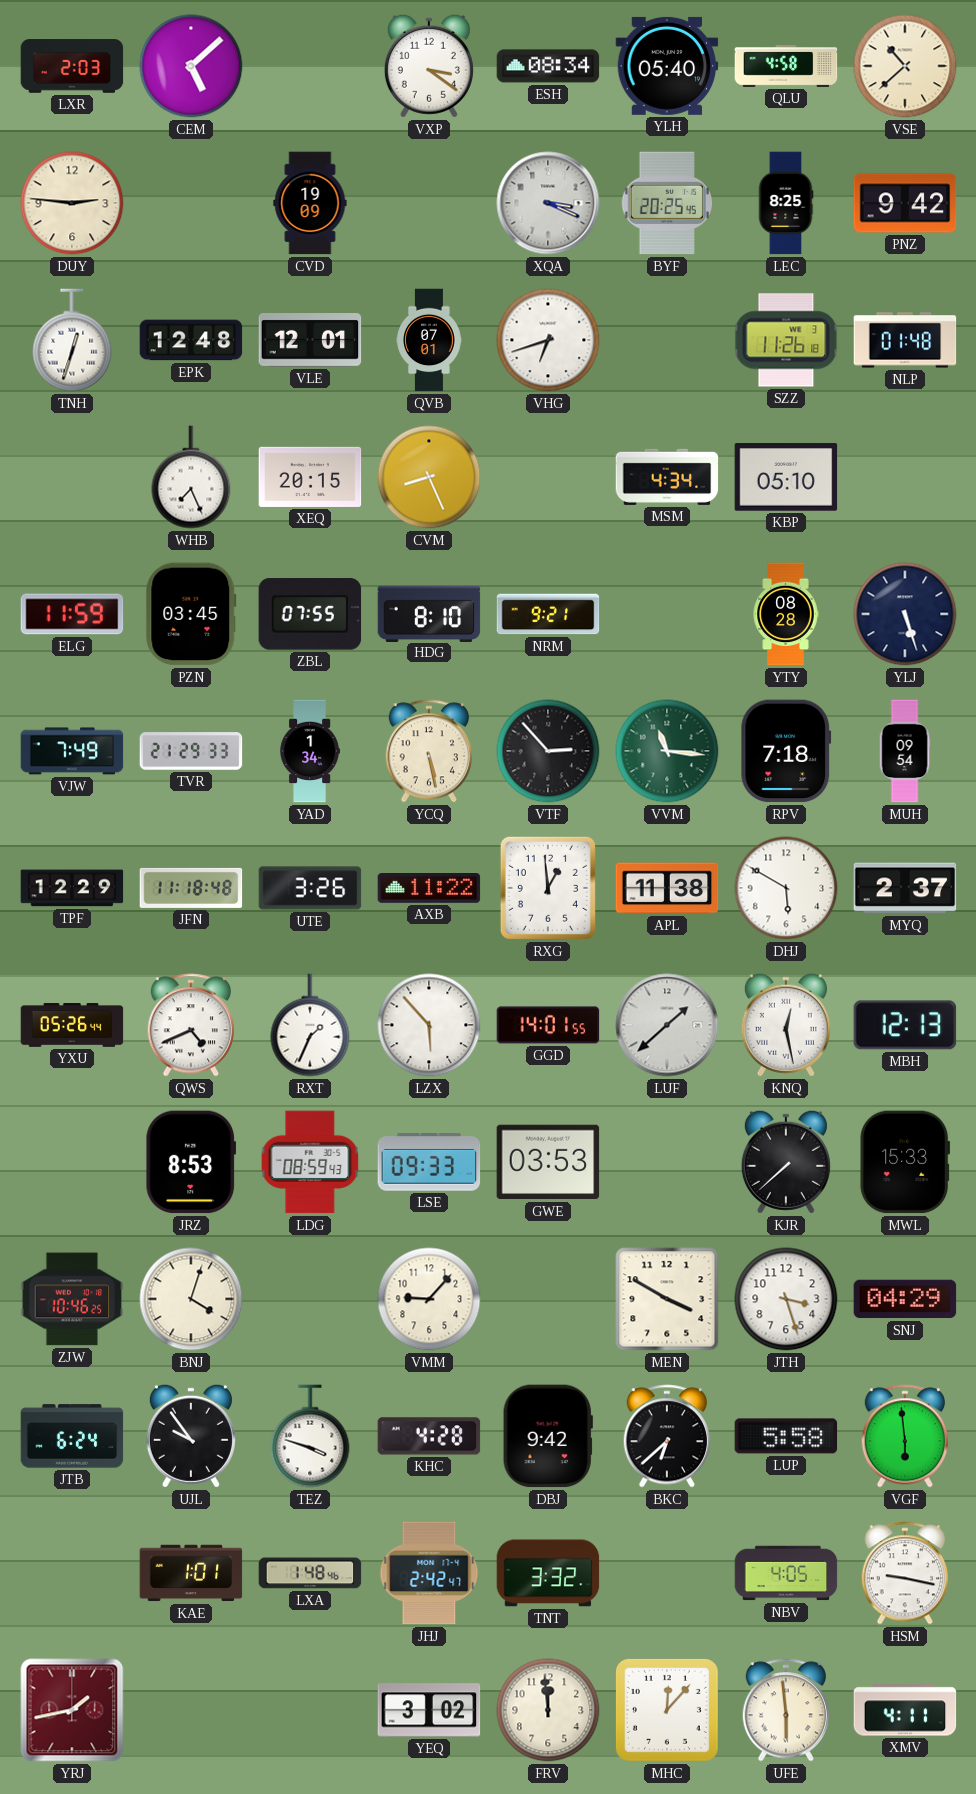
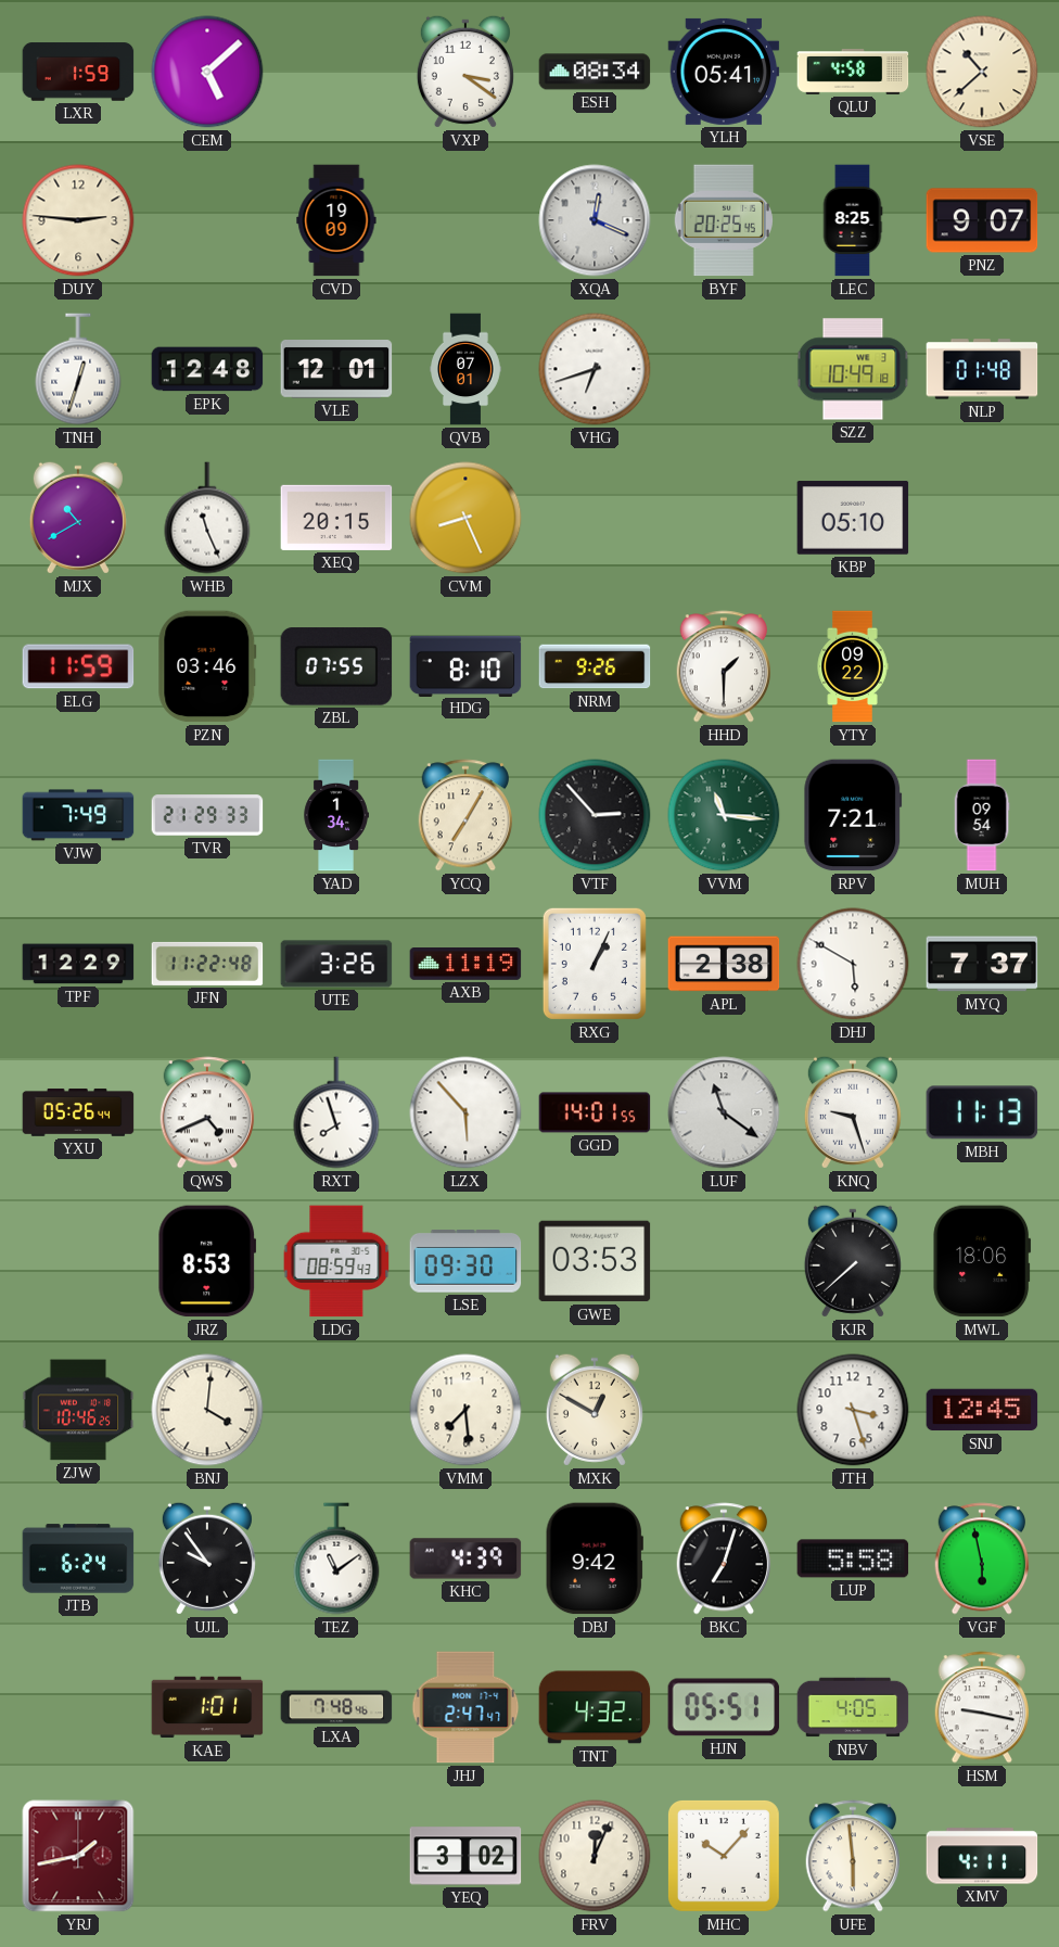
LXR: 2:03 -> 1:59 (78, 72)
YLH: 05:40 -> 05:41 (724, 72)
XQA: 3:19 -> 12:19 (595, 220)
PNZ: 9:42 -> 9:07 (982, 220)
SZZ: 11:26 -> 10:49 (853, 369)
MJX: none -> 10:40 (78, 518)
WHB: 7:26 -> 11:26 (207, 518)
MSM: 4:34 -> none (667, 477)
PZN: 03:45 -> 03:46 (207, 666)
NRM: 9:21 -> 9:26 (595, 666)
HHD: none -> 1:30 (724, 666)
YTY: 08:28 -> 09:22 (853, 666)
YLJ: 5:27 -> none (905, 614)
YCQ: 5:28 -> 7:05 (465, 815)
RPV: 7:18 -> 7:21 (853, 815)
JFN: 11:18 -> 11:22 (207, 964)
AXB: 11:22 -> 11:19 (465, 965)
RXG: 12:59 -> 1:04 (595, 964)
APL: 11:38 -> 2:38 (724, 964)
MYQ: 2:37 -> 7:37 (982, 964)
RXT: 1:34 -> 7:57 (336, 1112)
LUF: 1:38 -> 11:21 (724, 1112)
KNQ: 12:28 -> 9:27 (853, 1112)
MBH: 12:13 -> 11:13 (982, 1112)
LSE: 09:33 -> 09:30 (465, 1262)
MWL: 15:33 -> 18:06 (982, 1261)
BNJ: 4:03 -> 4:01 (207, 1410)
VMM: 9:07 -> 7:29 (465, 1410)
MXK: none -> 12:50 (595, 1410)
MEN: 3:50 -> none (667, 1299)
SNJ: 04:29 -> 12:45 (982, 1410)
TEZ: 3:48 -> 11:09 (336, 1558)
KHC: 4:28 -> 4:39 (465, 1558)
BKC: 6:38 -> 7:03 (724, 1558)
VGF: 5:59 -> 5:58 (982, 1558)
LXA: 1:48 -> 7:48 (336, 1707)
JHJ: 2:42 -> 2:47 (465, 1707)
TNT: 3:32 -> 4:32 (595, 1707)
HJN: none -> 05:51 (724, 1707)
FRV: 11:59 -> 12:04 (595, 1856)
MHC: 12:07 -> 10:07 (724, 1856)
